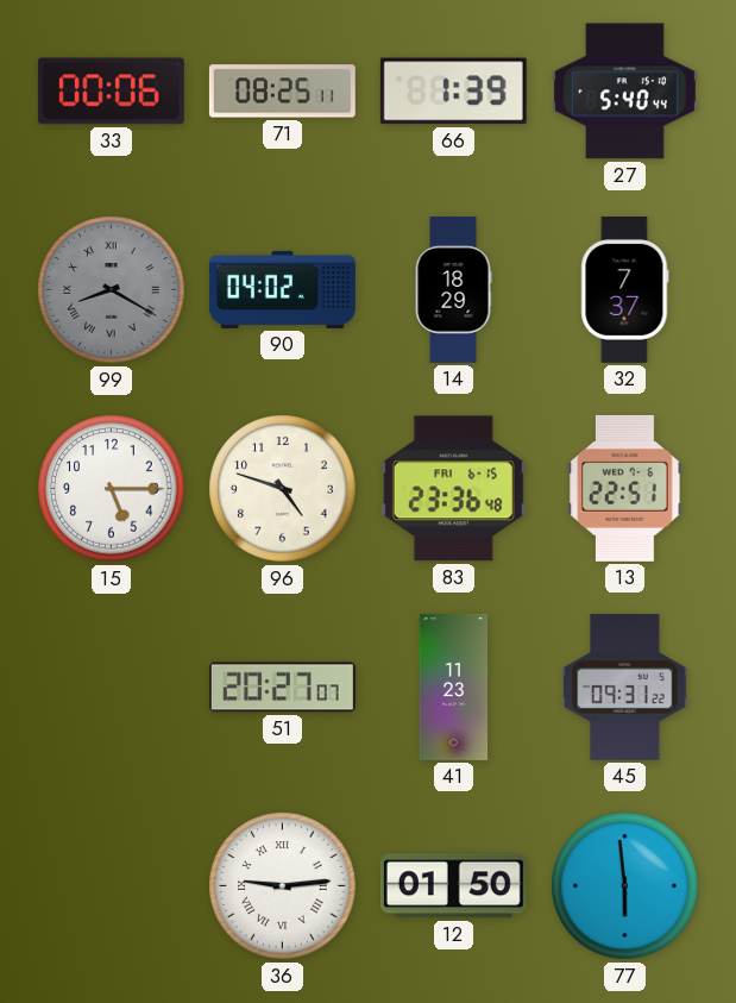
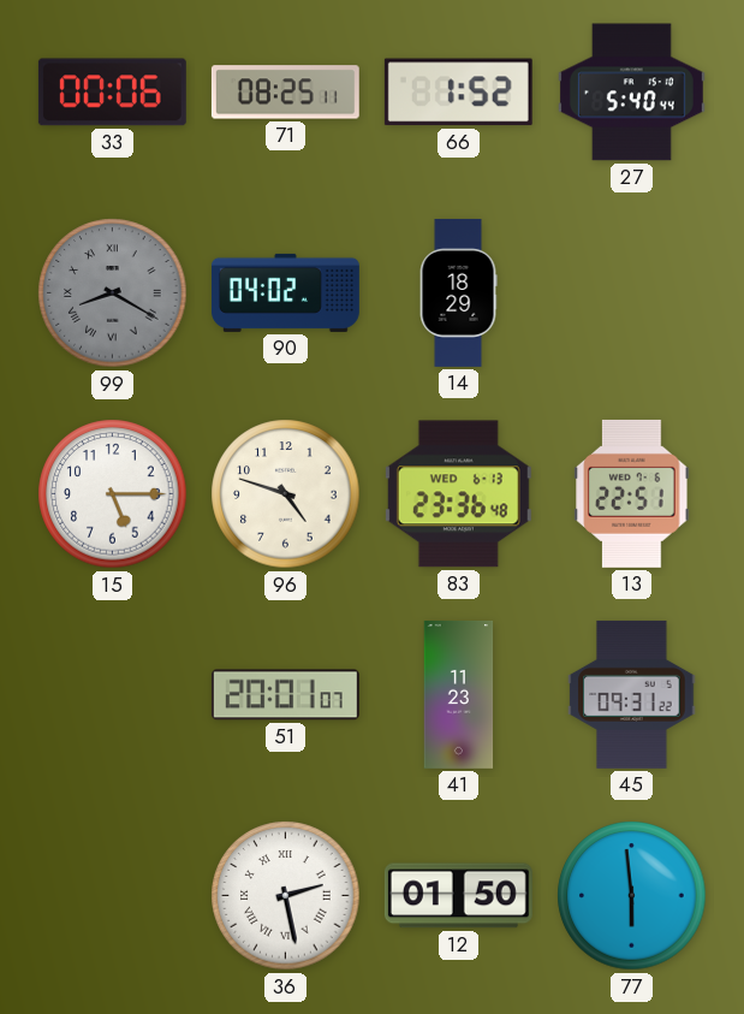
66: 1:39 -> 1:52 (458, 93)
32: 7:37 -> none (625, 289)
83 date: FRI 6-15 -> WED 6-13 (458, 494)
51: 20:27 -> 20:01 (285, 695)
36: 9:14 -> 2:28 (286, 896)
